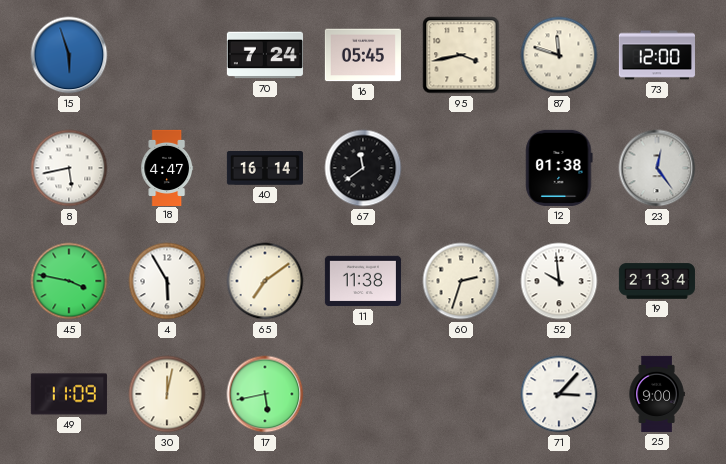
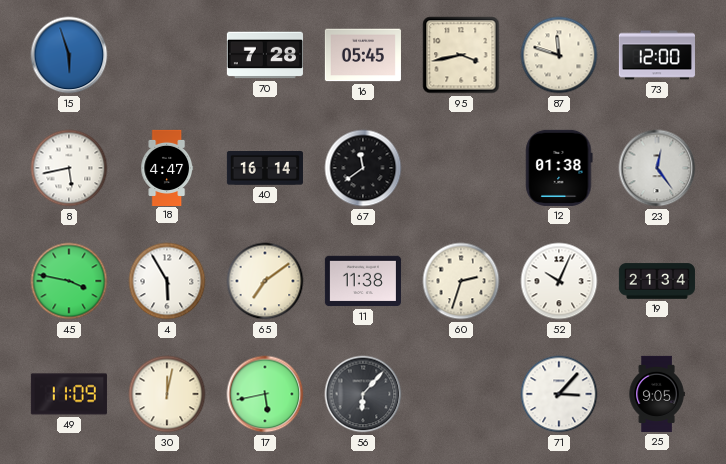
70: 7:24 -> 7:28 (265, 55)
52: 9:59 -> 10:04 (559, 281)
56: none -> 6:07 (363, 394)
25: 9:00 -> 9:05 (657, 394)
